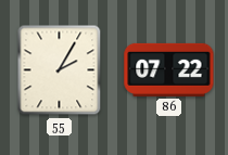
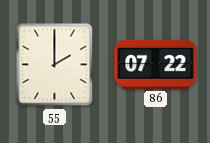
55: 2:05 -> 2:00 (55, 65)
